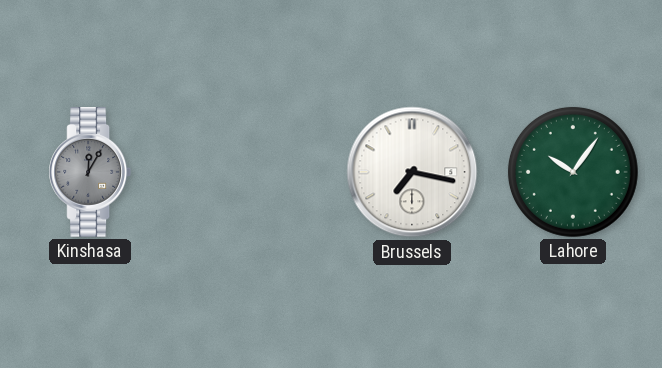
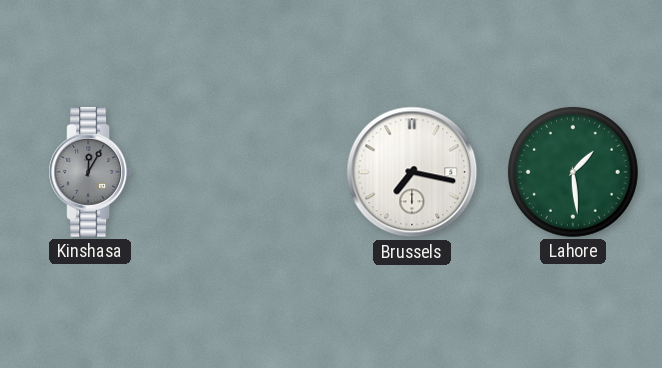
Lahore: 10:06 -> 1:29 (573, 172)
